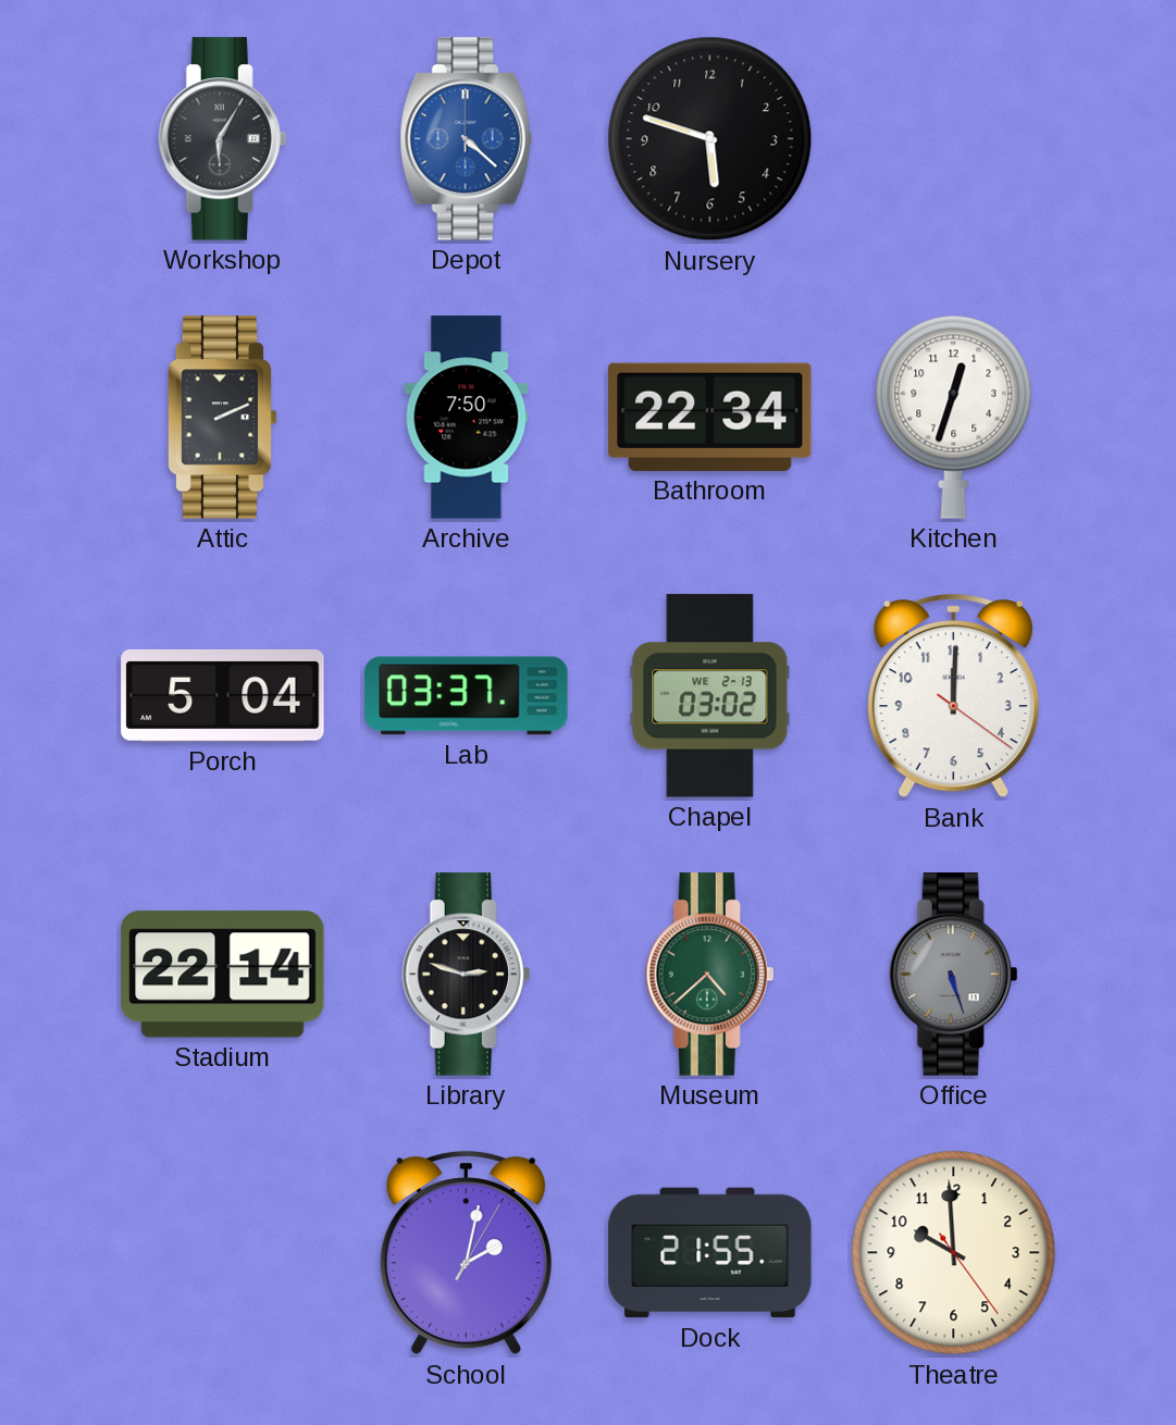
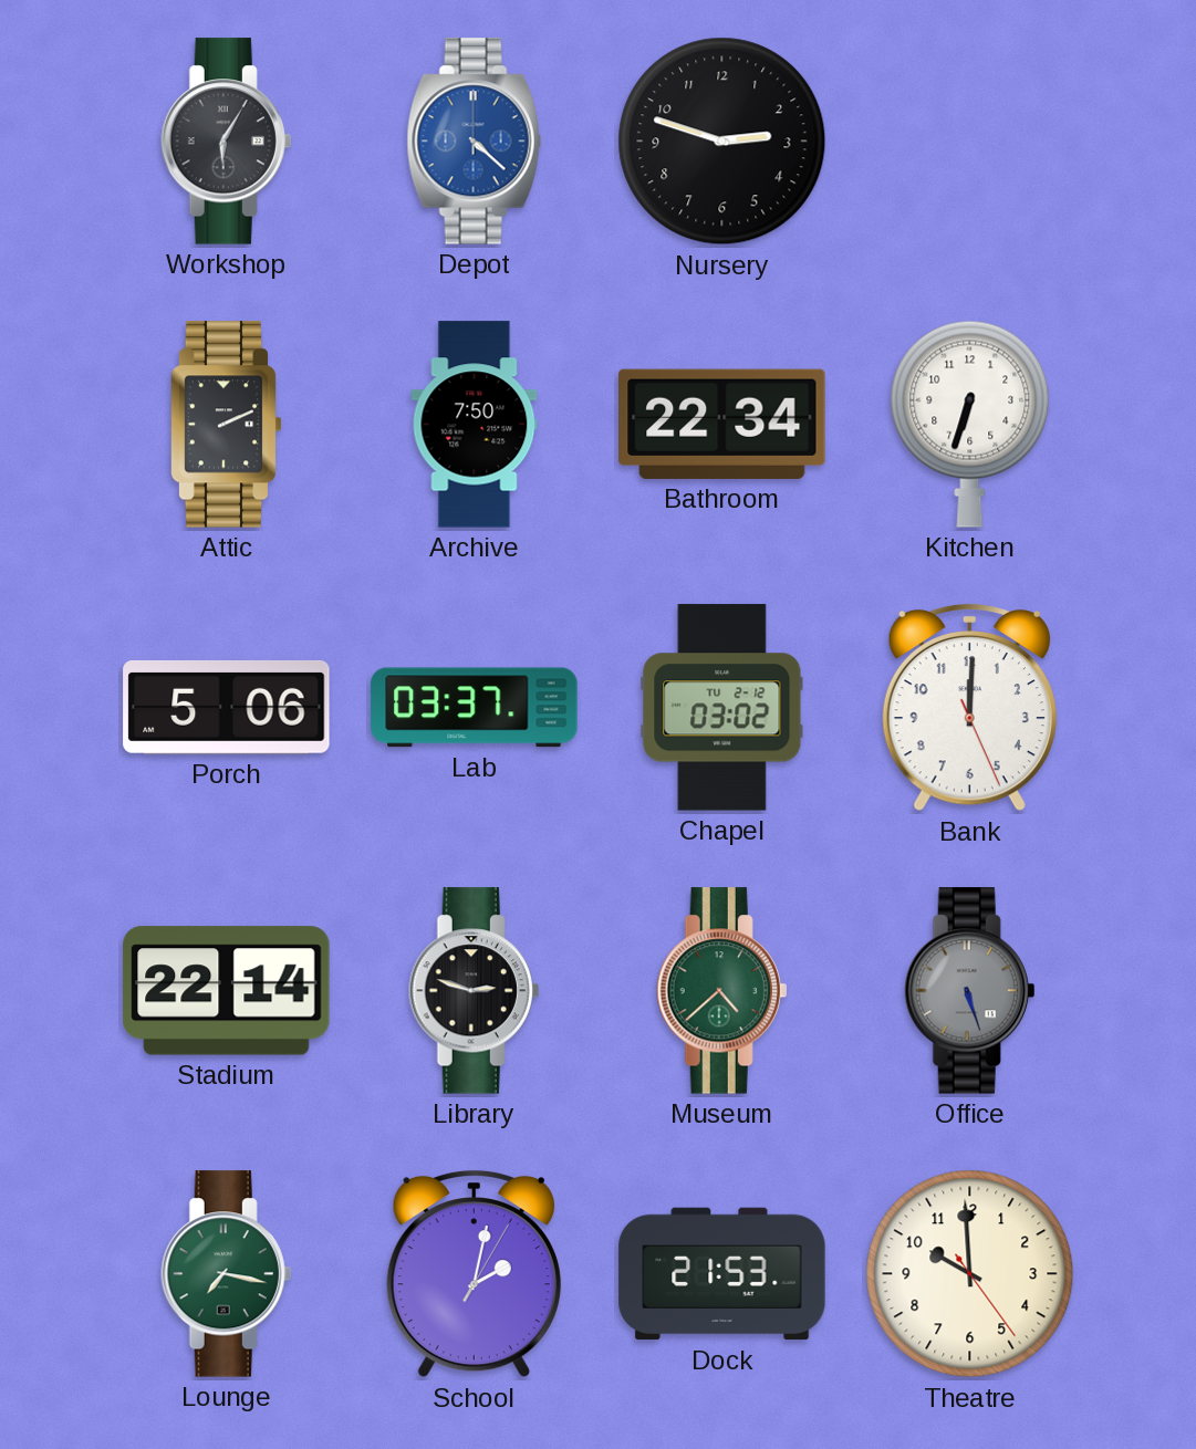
Nursery: 5:48 -> 2:48 (722, 142)
Kitchen: 12:33 -> 6:33 (970, 424)
Porch: 5:04 -> 5:06 (227, 707)
Chapel date: WE 2-13 -> TU 2-12 (722, 708)
Bank: 12:00:21 -> 12:00:26 (969, 708)
Lounge: none -> 7:17 (227, 1274)
Dock: 21:55 -> 21:53 (722, 1274)
